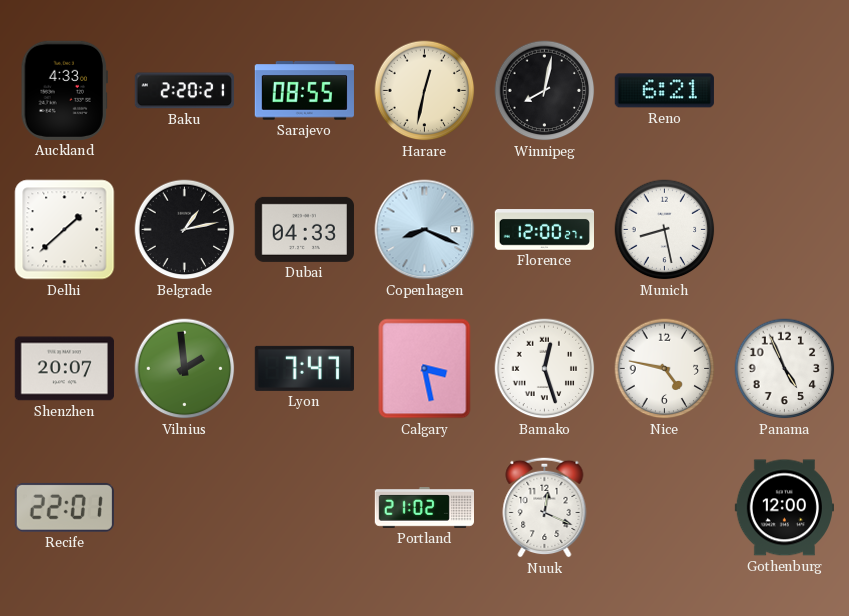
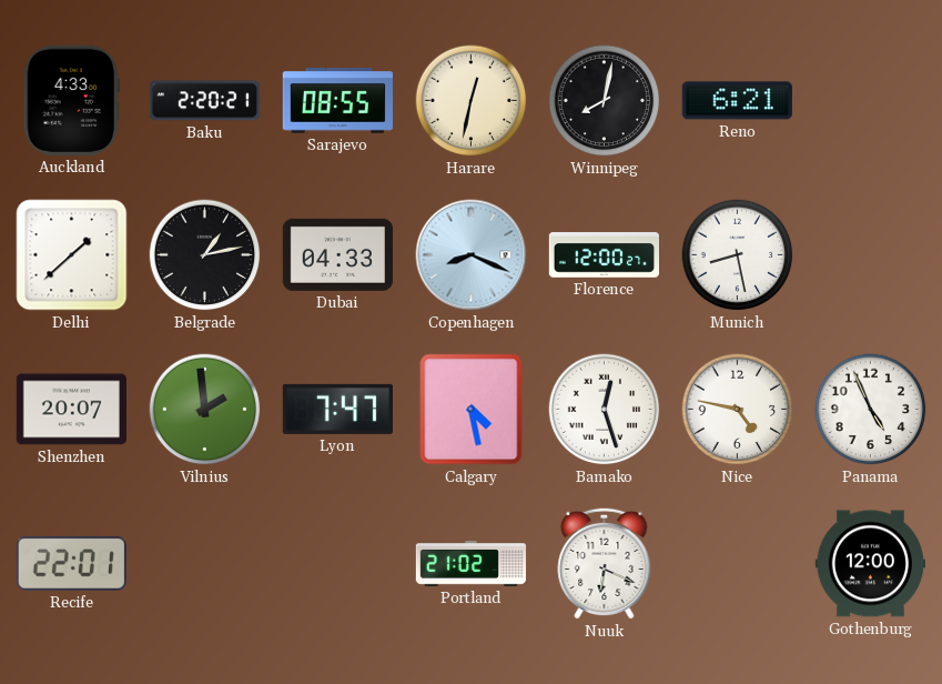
Calgary: 3:28 -> 4:28 (472, 410)
Nuuk: 12:19 -> 6:19 (605, 563)
